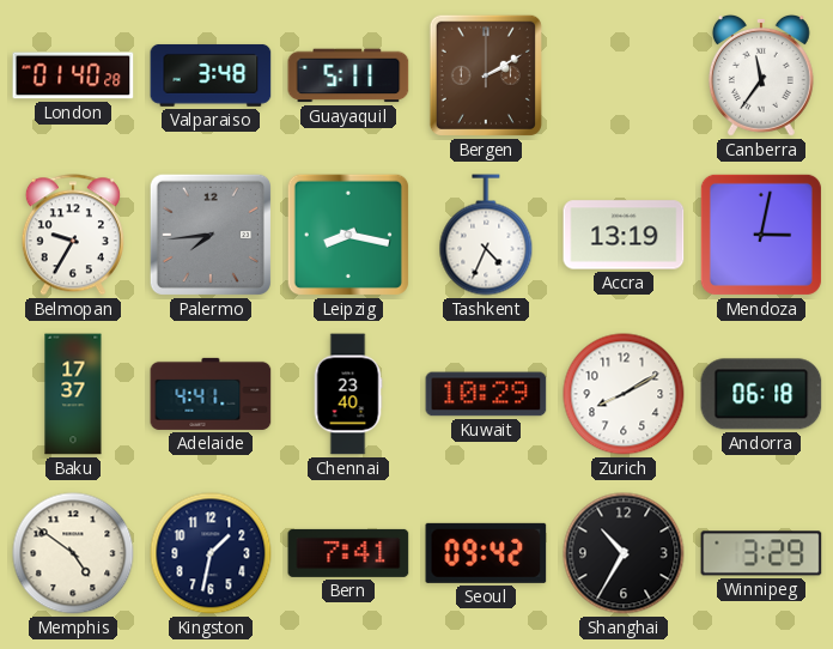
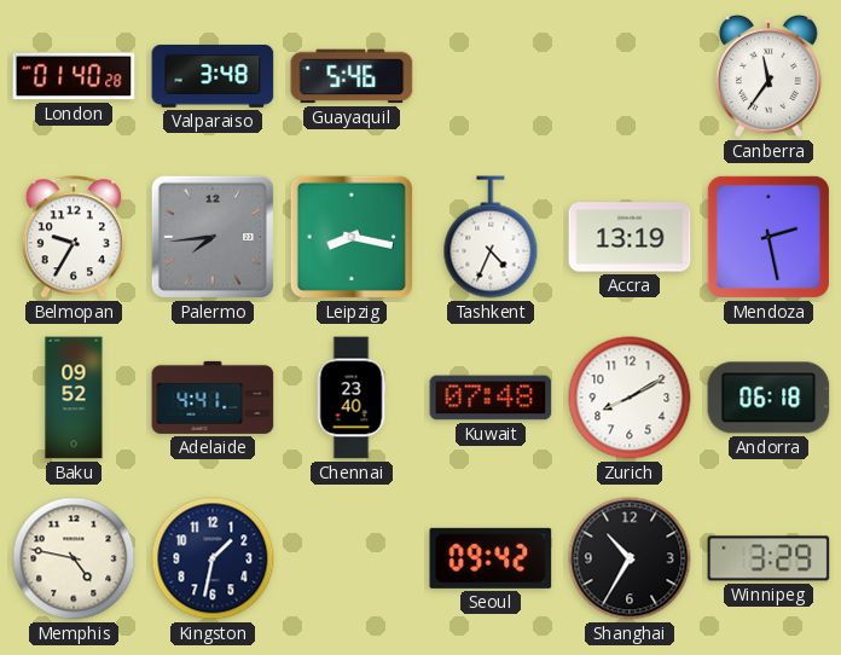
Guayaquil: 5:11 -> 5:46 (352, 76)
Bergen: 2:10 -> none (486, 75)
Mendoza: 3:02 -> 2:28 (768, 237)
Baku: 17:37 -> 09:52 (74, 398)
Kuwait: 10:29 -> 07:48 (491, 398)
Memphis: 4:51 -> 4:47 (74, 558)
Bern: 7:41 -> none (348, 553)
